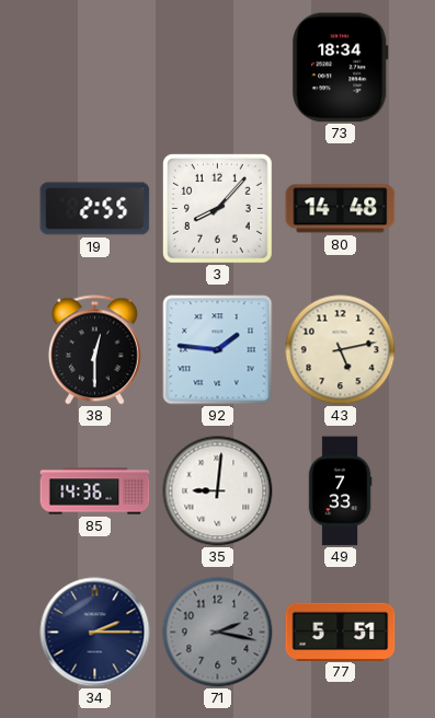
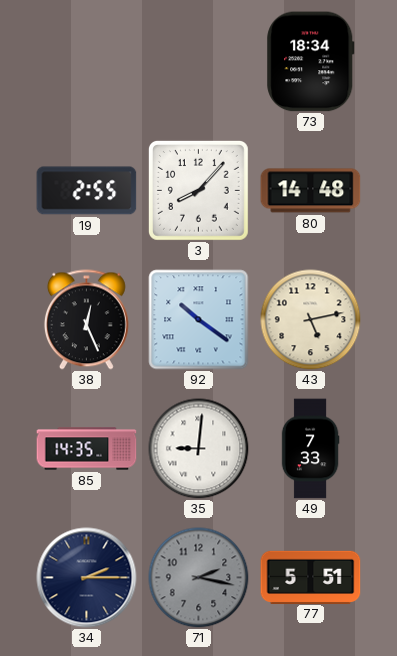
38: 12:30 -> 12:26 (86, 320)
92: 1:46 -> 10:21 (199, 320)
85: 14:36 -> 14:35 (87, 449)
